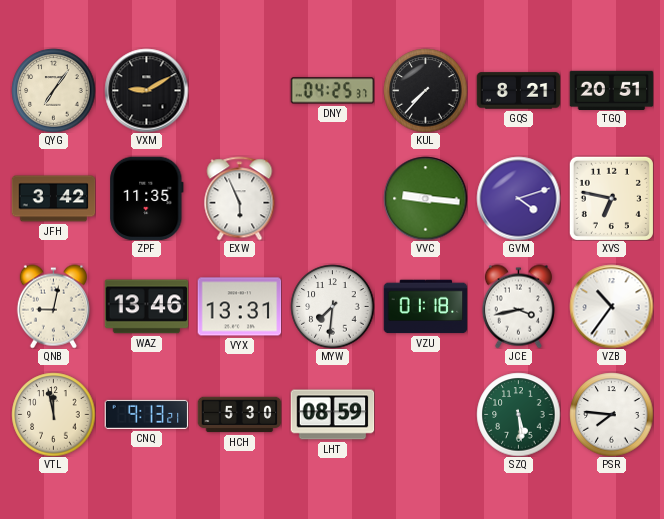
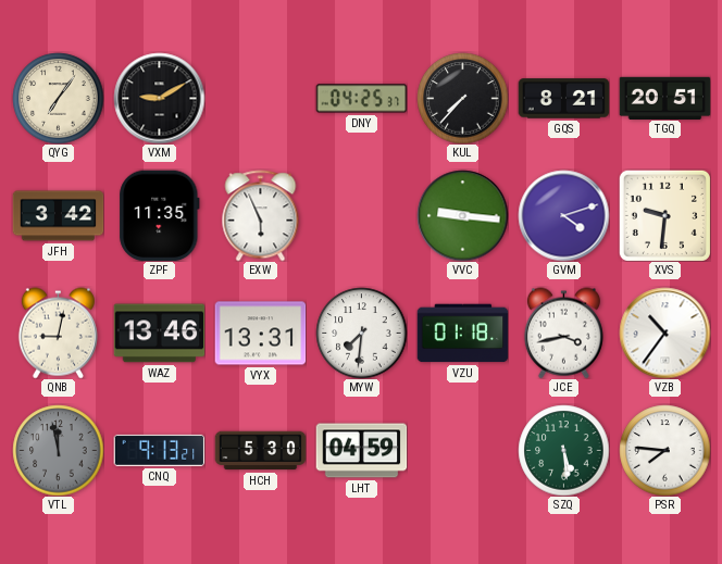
XVS: 6:47 -> 9:31 (664, 215)
VTL dial: cream -> grey (58, 450)
LHT: 08:59 -> 04:59 (361, 451)
